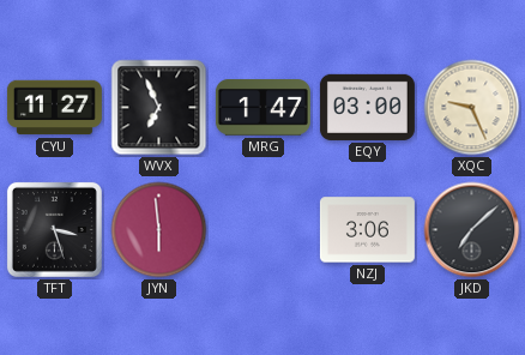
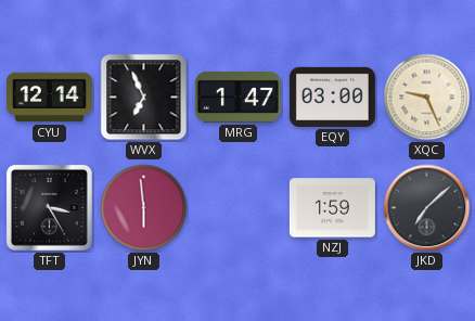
CYU: 11:27 -> 12:14 (49, 98)
TFT: 3:27 -> 3:25 (49, 207)
NZJ: 3:06 -> 1:59 (332, 208)
